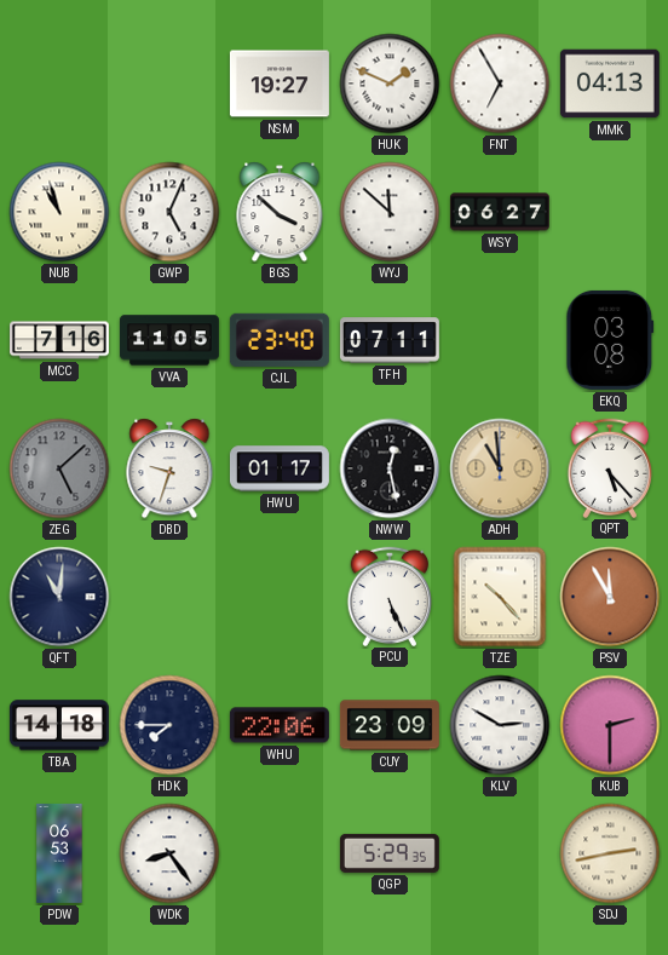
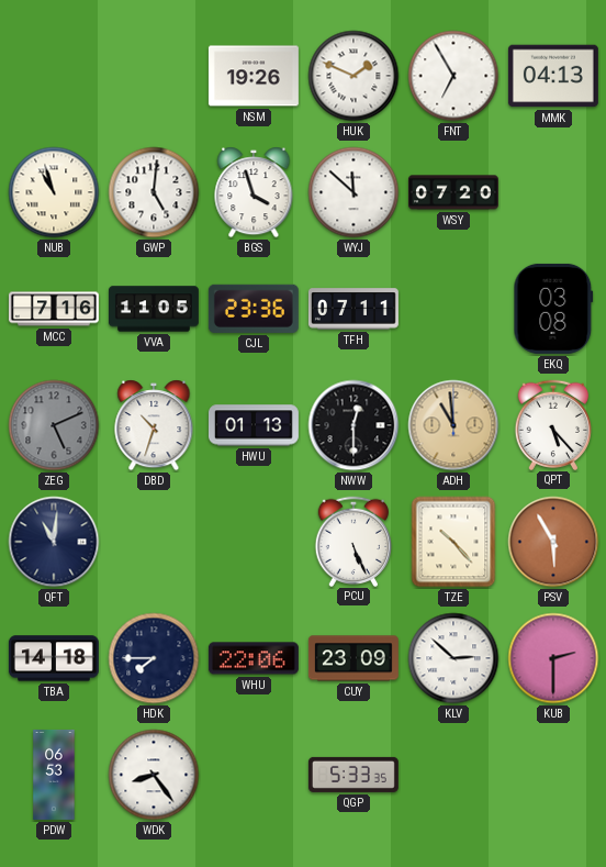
NSM: 19:27 -> 19:26 (254, 76)
GWP: 5:04 -> 5:01 (154, 192)
BGS: 3:52 -> 3:57 (254, 192)
WSY: 06:27 -> 07:20 (453, 192)
CJL: 23:40 -> 23:36 (254, 309)
ZEG: 5:08 -> 5:11 (54, 425)
DBD: 9:33 -> 10:33 (154, 425)
HWU: 01:17 -> 01:13 (254, 425)
NWW: 12:28 -> 12:30 (353, 425)
PSV: 11:55 -> 5:55 (553, 542)
KLV: 2:50 -> 2:52 (453, 658)
QGP: 5:29 -> 5:33 (353, 775)
SDJ: 2:43 -> none (610, 853)
